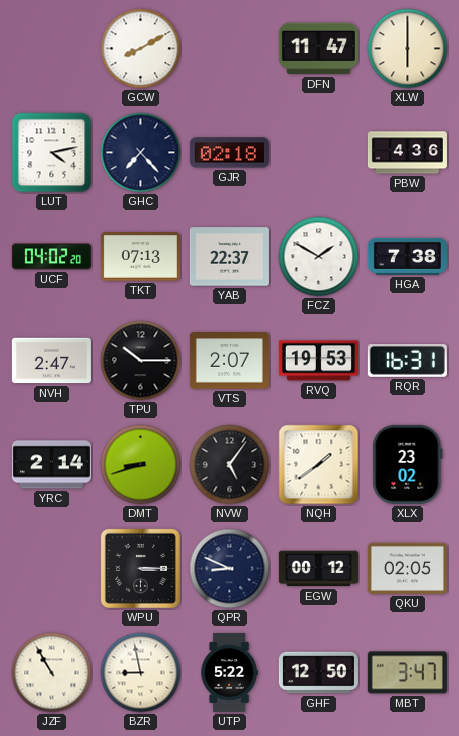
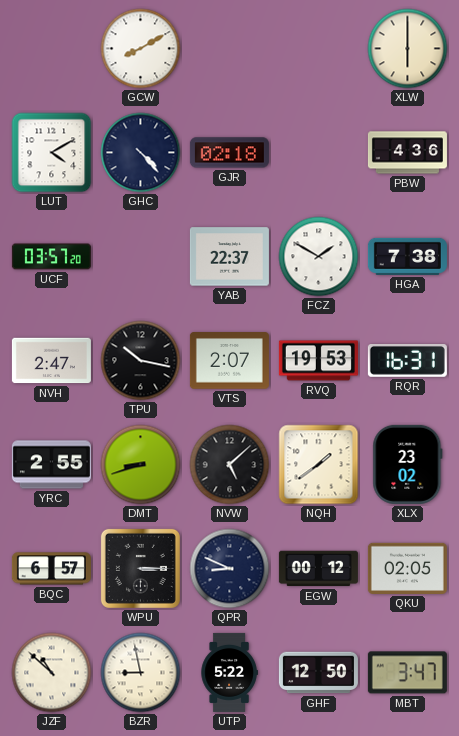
DFN: 11:47 -> none (318, 49)
LUT: 4:13 -> 4:10 (52, 153)
GHC: 7:23 -> 4:23 (141, 153)
UCF: 04:02 -> 03:57 (51, 257)
TKT: 07:13 -> none (140, 257)
TPU: 10:15 -> 10:17 (141, 361)
YRC: 2:14 -> 2:55 (51, 465)
NVW: 5:06 -> 5:08 (230, 465)
BQC: none -> 6:57 (51, 569)
JZF: 10:55 -> 10:52 (52, 673)
